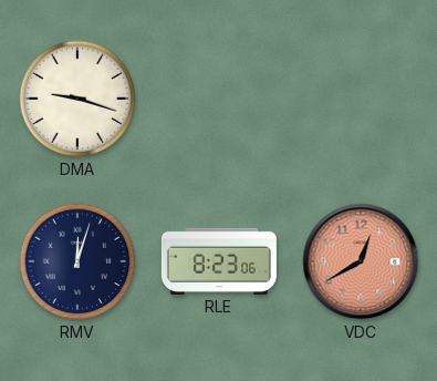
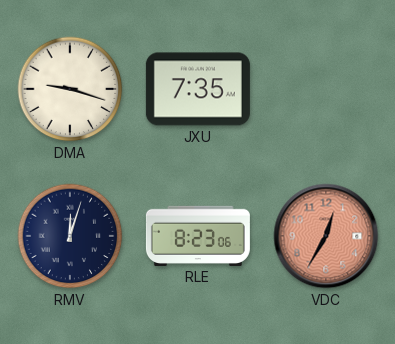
JXU: none -> 7:35 (198, 89)
VDC: 12:40 -> 12:35 (326, 236)
